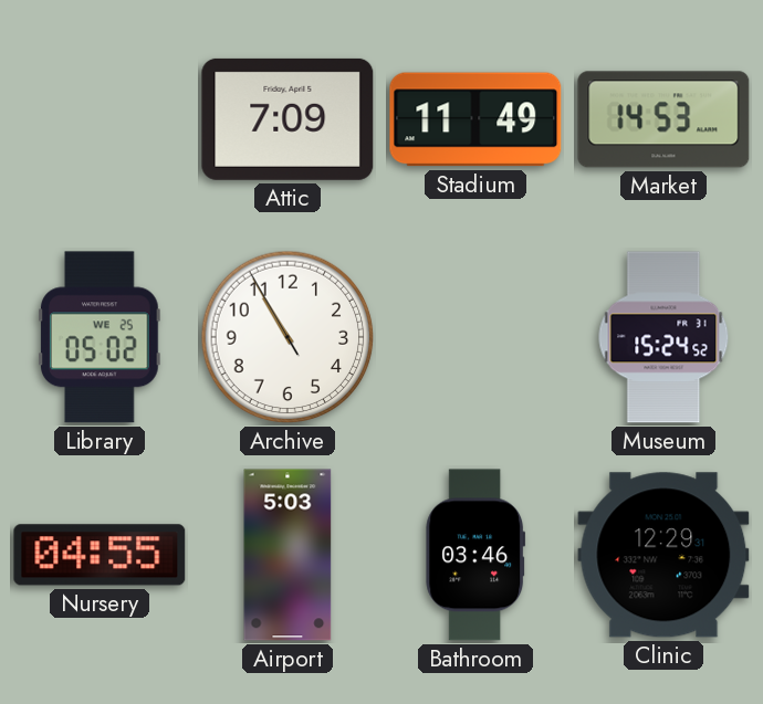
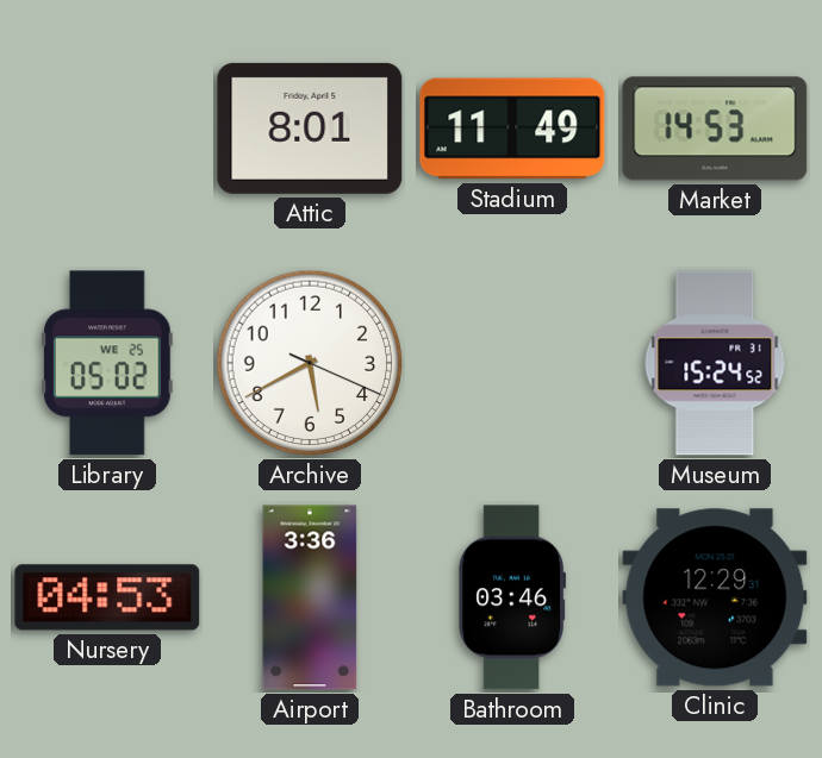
Attic: 7:09 -> 8:01 (310, 129)
Archive: 10:54 -> 5:40 (310, 363)
Nursery: 04:55 -> 04:53 (107, 597)
Airport: 5:03 -> 3:36 (310, 597)
